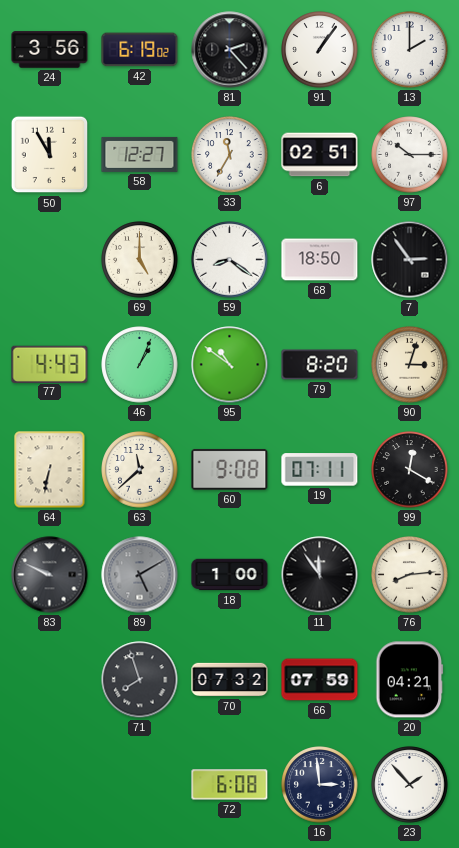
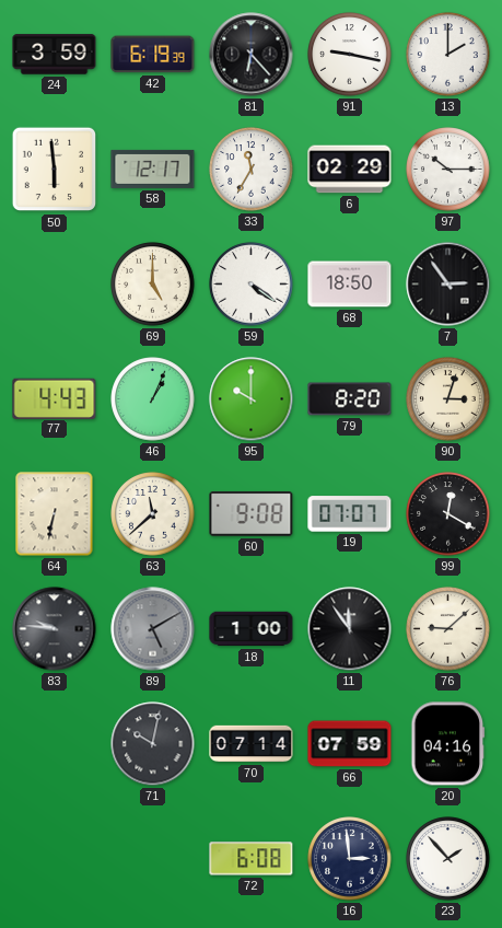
24: 3:56 -> 3:59 (55, 55)
42: 6:19:02 -> 6:19:39 (153, 55)
81: 2:23 -> 6:23 (252, 55)
91: 1:06 -> 9:17 (350, 55)
50: 11:55 -> 5:59 (55, 170)
58: 12:27 -> 12:17 (153, 169)
6: 02:51 -> 02:29 (350, 170)
59: 8:21 -> 4:21 (252, 285)
95: 10:51 -> 10:00 (252, 399)
19: 07:11 -> 07:07 (350, 514)
83: 9:49 -> 9:46 (55, 629)
76: 8:14 -> 9:08 (448, 629)
71: 7:57 -> 10:02 (153, 744)
70: 07:32 -> 07:14 (252, 744)
20: 04:21 -> 04:16 (448, 744)
